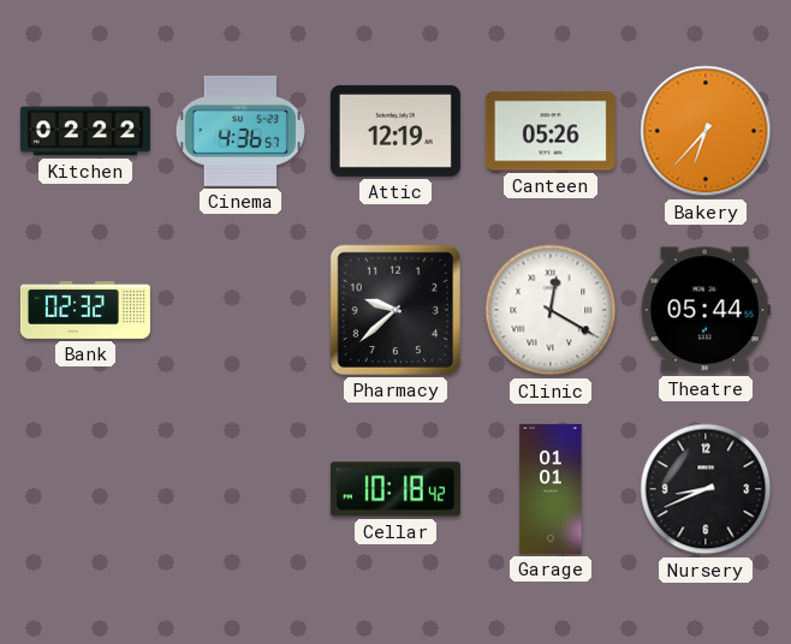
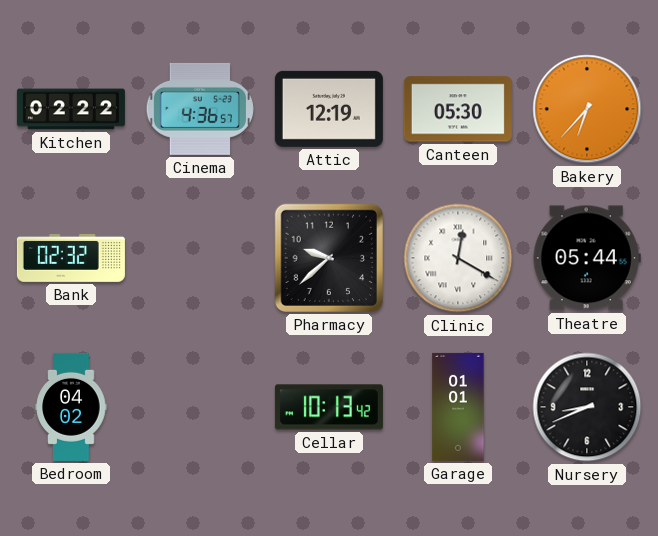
Canteen: 05:26 -> 05:30 (458, 109)
Bedroom: none -> 04:02 (71, 407)
Cellar: 10:18 -> 10:13 (329, 407)
